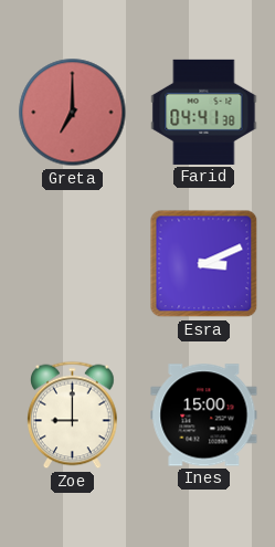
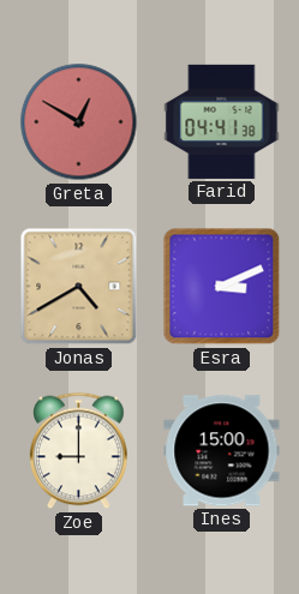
Greta: 7:00 -> 12:50 (79, 122)
Jonas: none -> 4:40 (79, 287)
